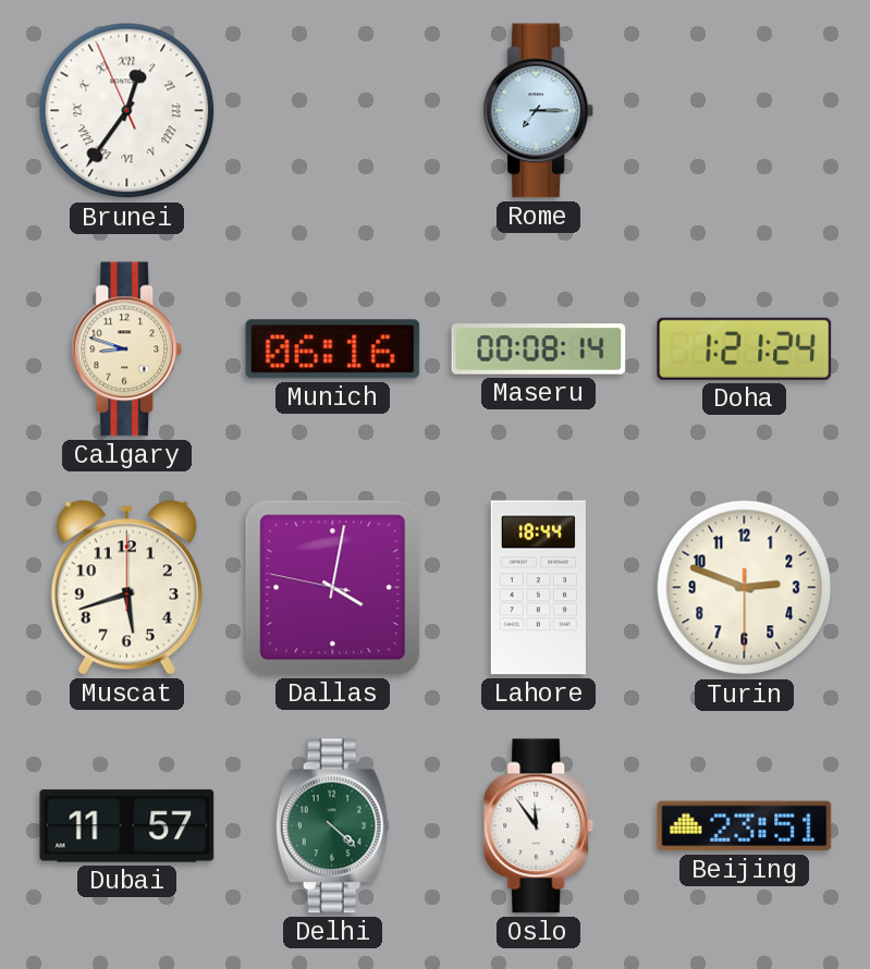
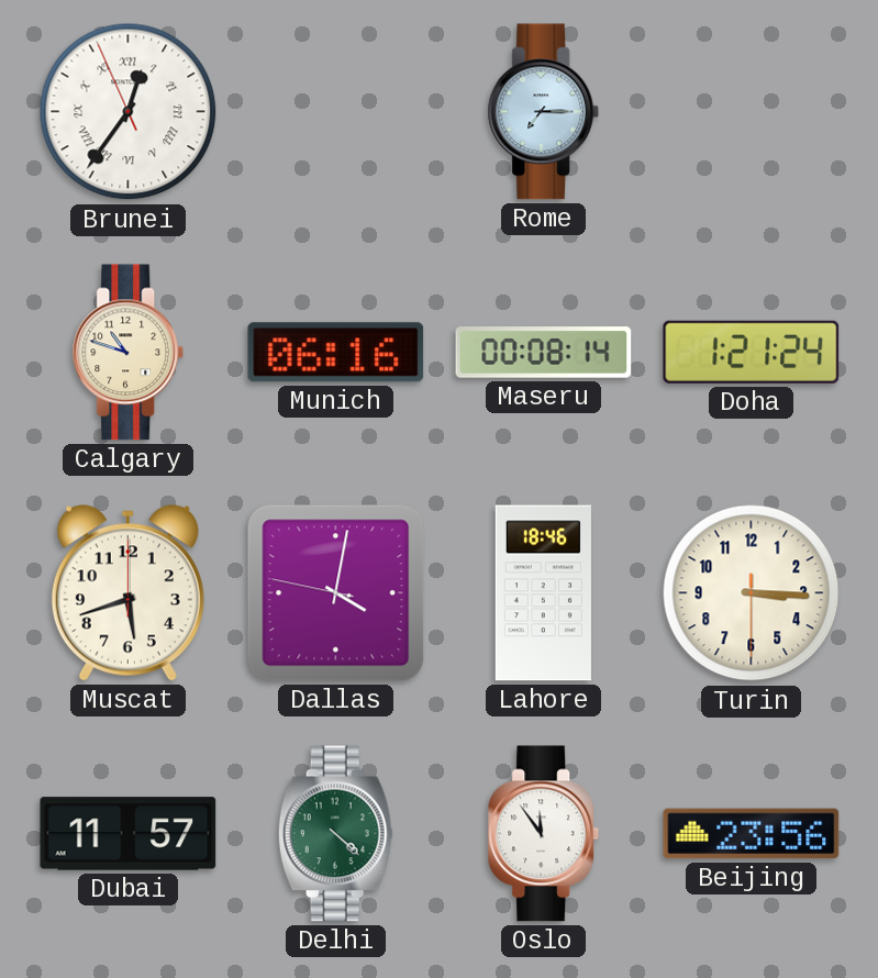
Calgary: 8:48 -> 10:48 (129, 353)
Lahore: 18:44 -> 18:46 (543, 593)
Turin: 2:48 -> 3:15 (752, 593)
Beijing: 23:51 -> 23:56 (752, 834)
